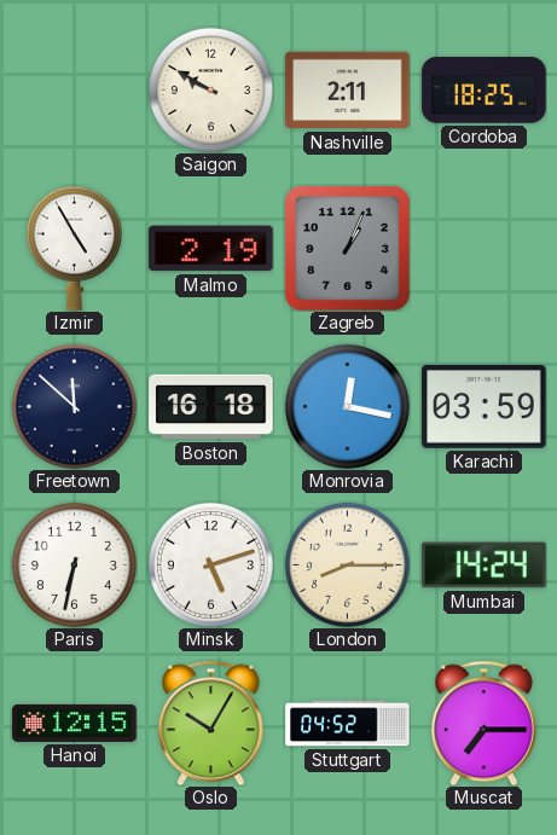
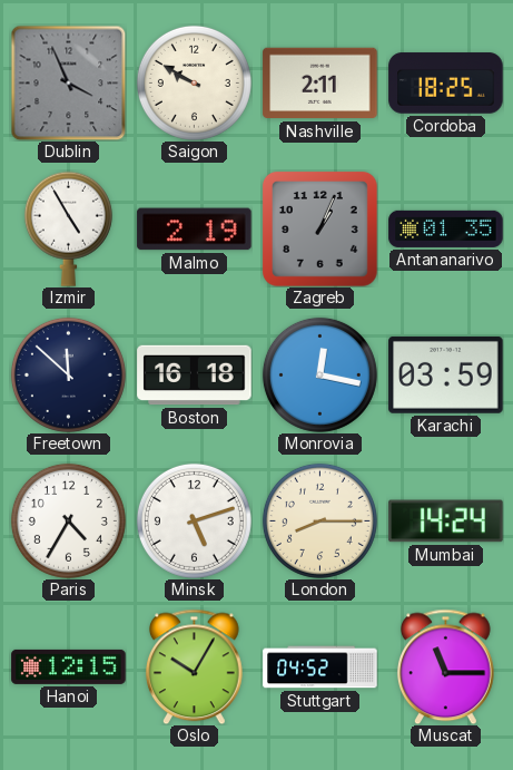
Dublin: none -> 3:56 (68, 82)
Antananarivo: none -> 01:35 (446, 228)
Paris: 6:32 -> 4:35 (68, 520)
Muscat: 7:15 -> 11:15 (445, 666)
